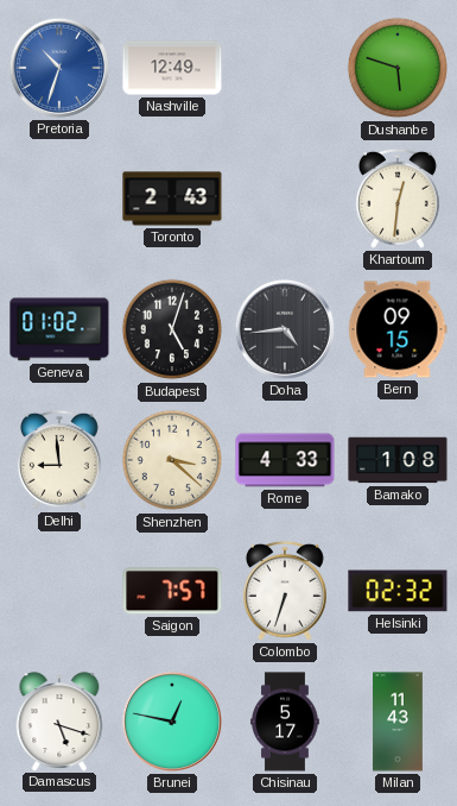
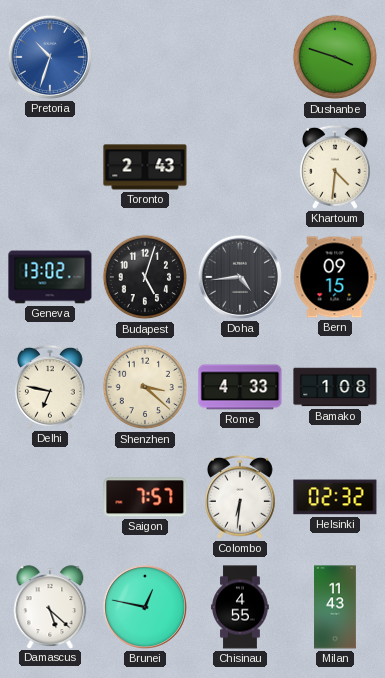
Nashville: 12:49 -> none (172, 68)
Dushanbe: 5:48 -> 3:48 (335, 57)
Khartoum: 12:31 -> 4:31 (335, 167)
Geneva: 01:02 -> 13:02 (50, 277)
Delhi: 8:59 -> 6:47 (50, 387)
Colombo: 6:33 -> 6:31 (240, 497)
Damascus: 5:18 -> 5:22 (50, 607)
Chisinau: 5:17 -> 4:55 (240, 607)
